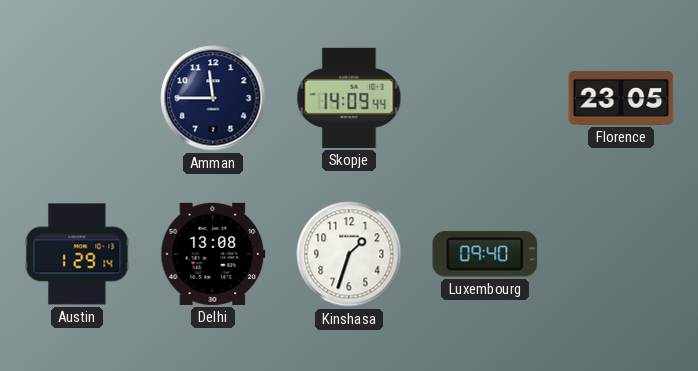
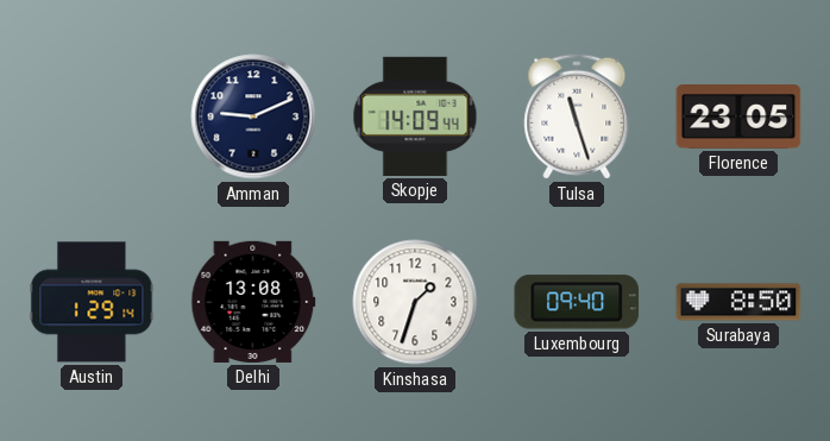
Amman: 11:45 -> 9:11 (253, 116)
Tulsa: none -> 11:27 (577, 116)
Surabaya: none -> 8:50 (738, 302)
